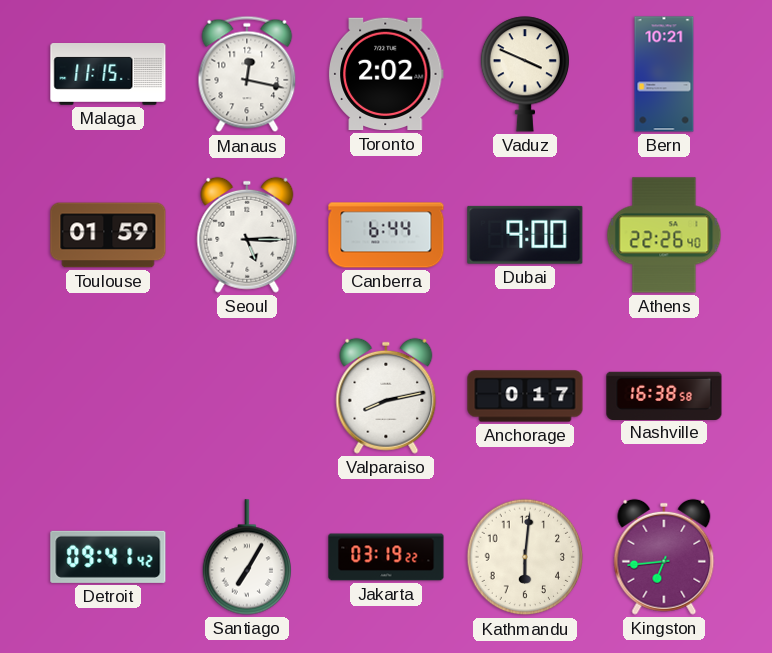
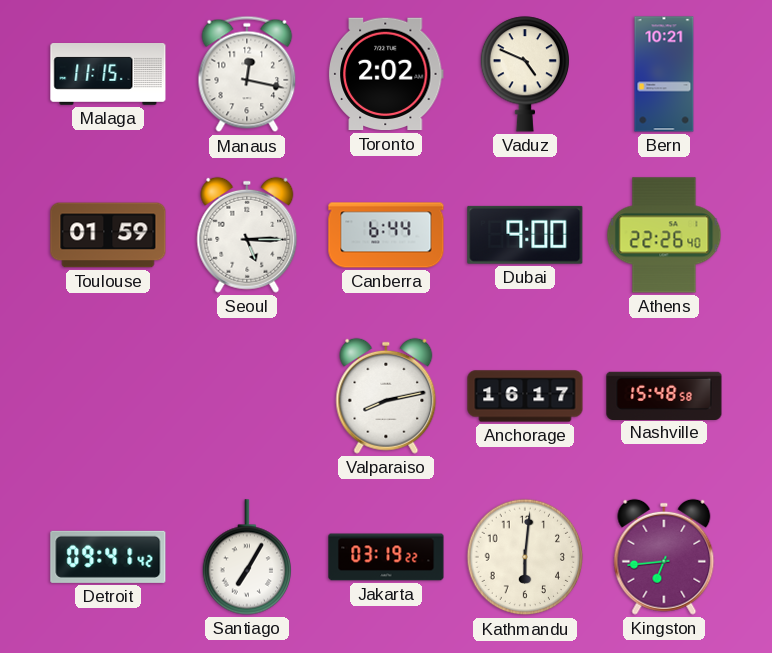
Vaduz: 3:49 -> 4:49 (524, 74)
Anchorage: 0:17 -> 16:17 (525, 396)
Nashville: 16:38 -> 15:48 (664, 395)
